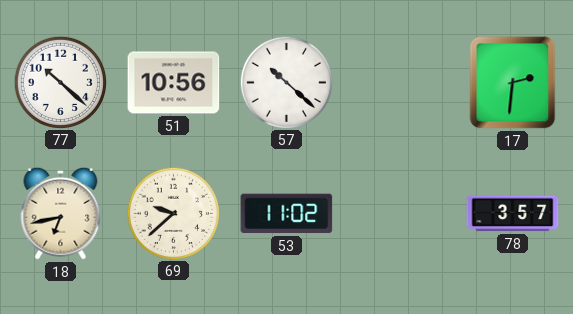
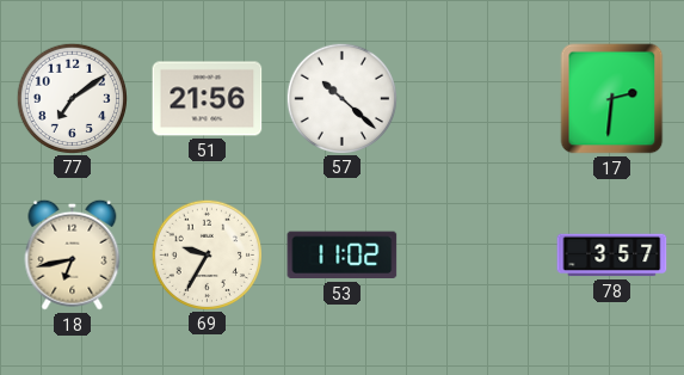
77: 10:22 -> 7:09 (73, 98)
51: 10:56 -> 21:56 (208, 99)
69: 9:38 -> 9:35 (208, 254)
